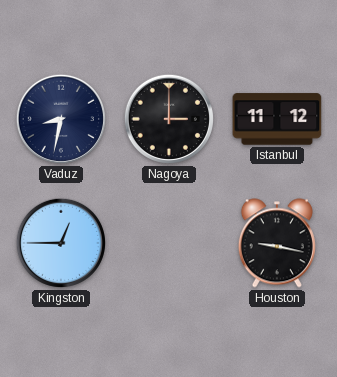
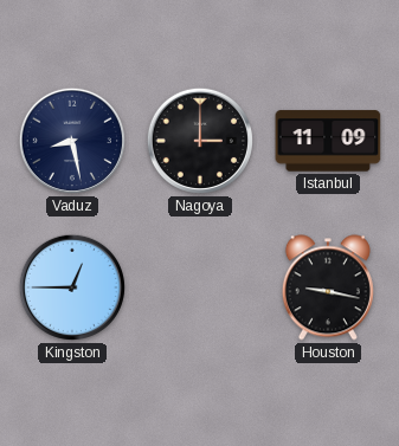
Vaduz: 8:32 -> 8:28 (72, 141)
Istanbul: 11:12 -> 11:09 (328, 141)
